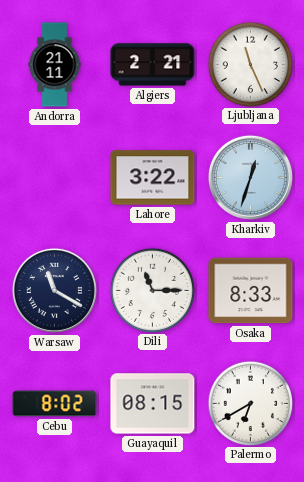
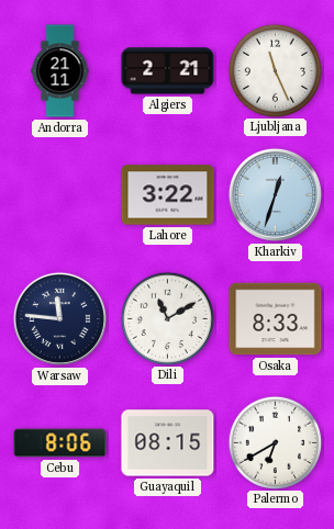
Warsaw: 11:20 -> 11:46 (59, 318)
Dili: 11:15 -> 11:10 (167, 318)
Cebu: 8:02 -> 8:06 (60, 443)
